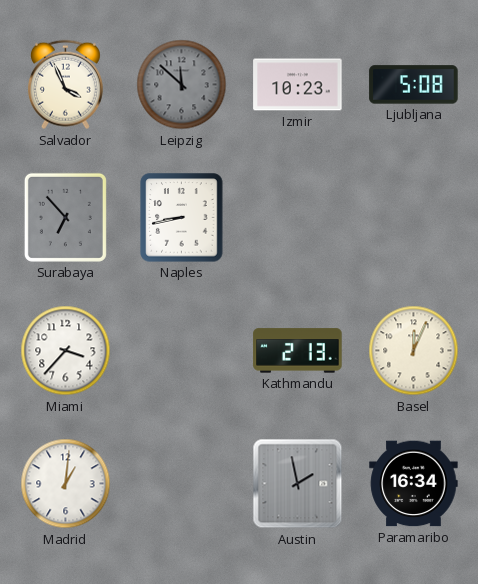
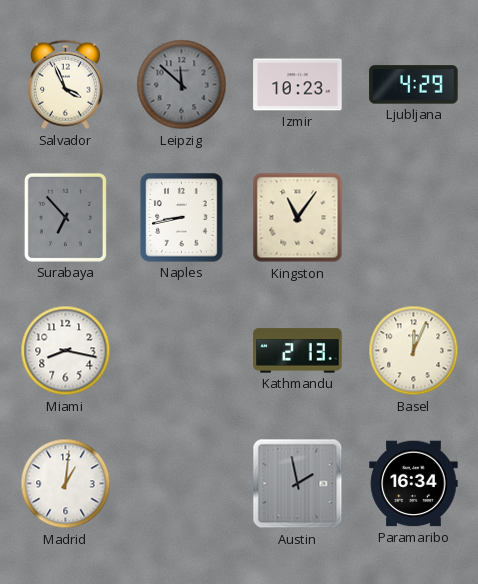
Ljubljana: 5:08 -> 4:29 (414, 85)
Kingston: none -> 11:06 (298, 218)
Miami: 3:37 -> 8:17 (66, 351)
